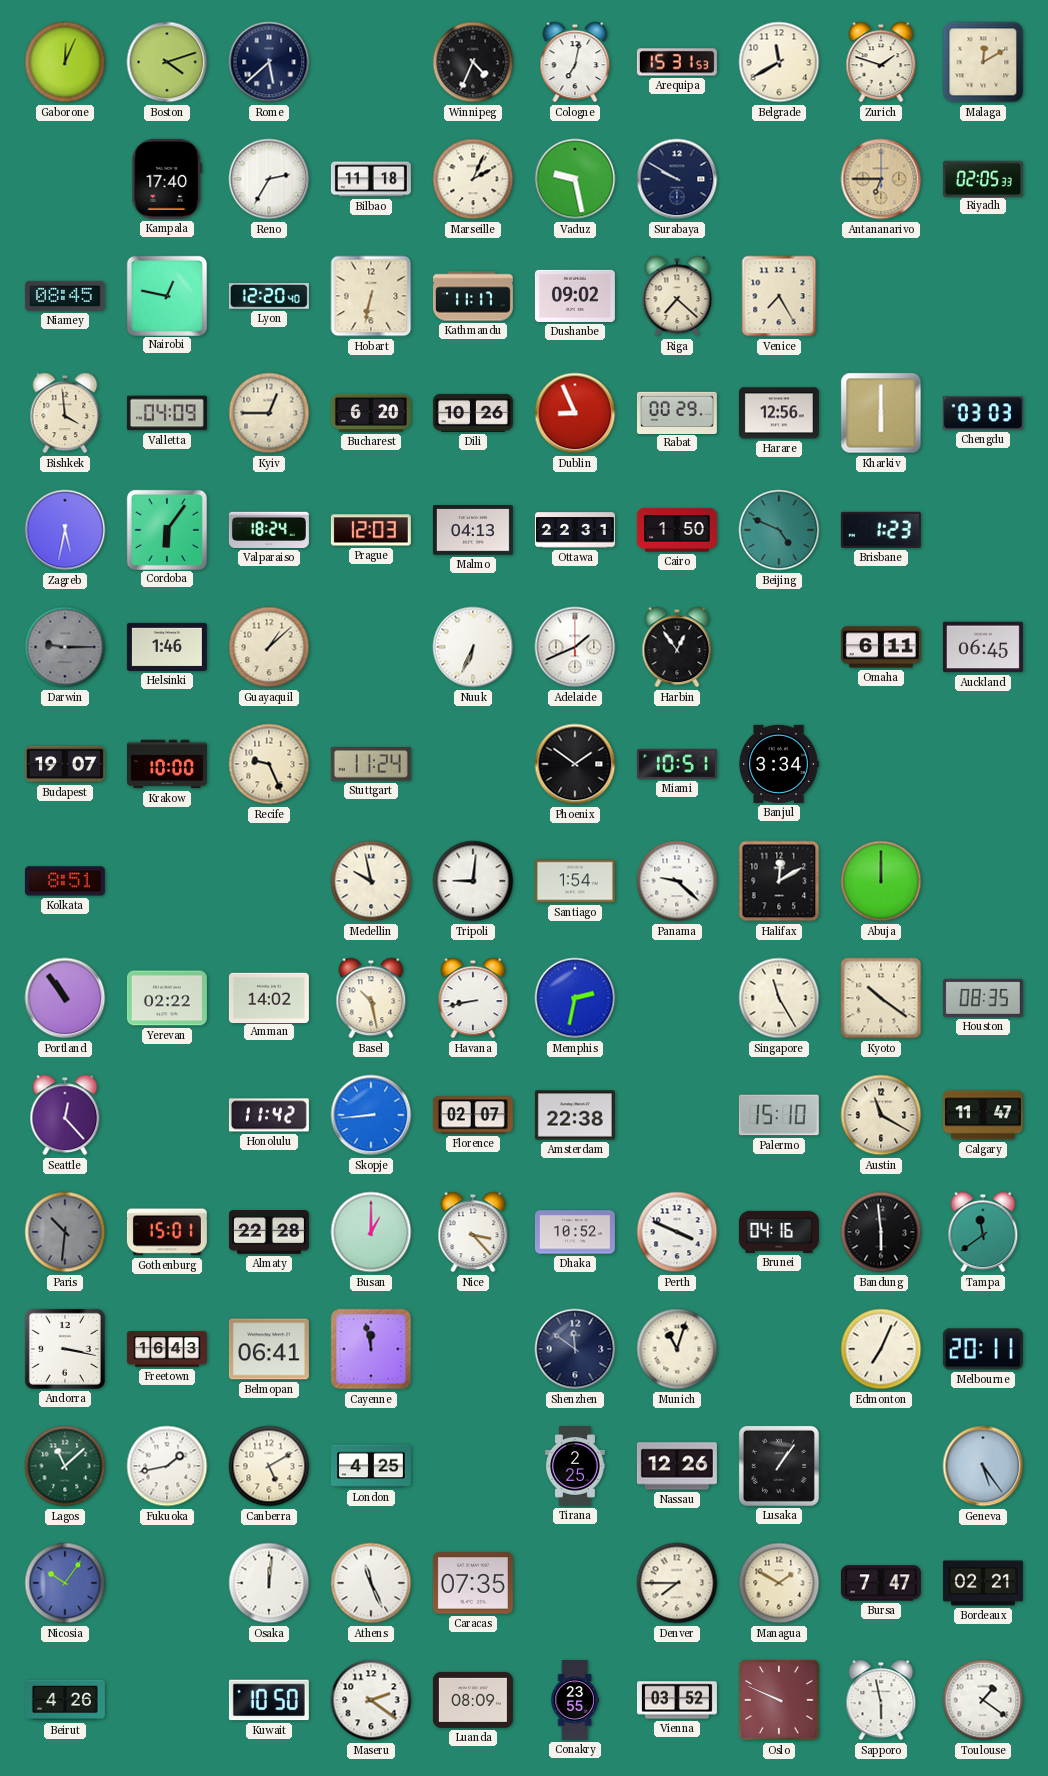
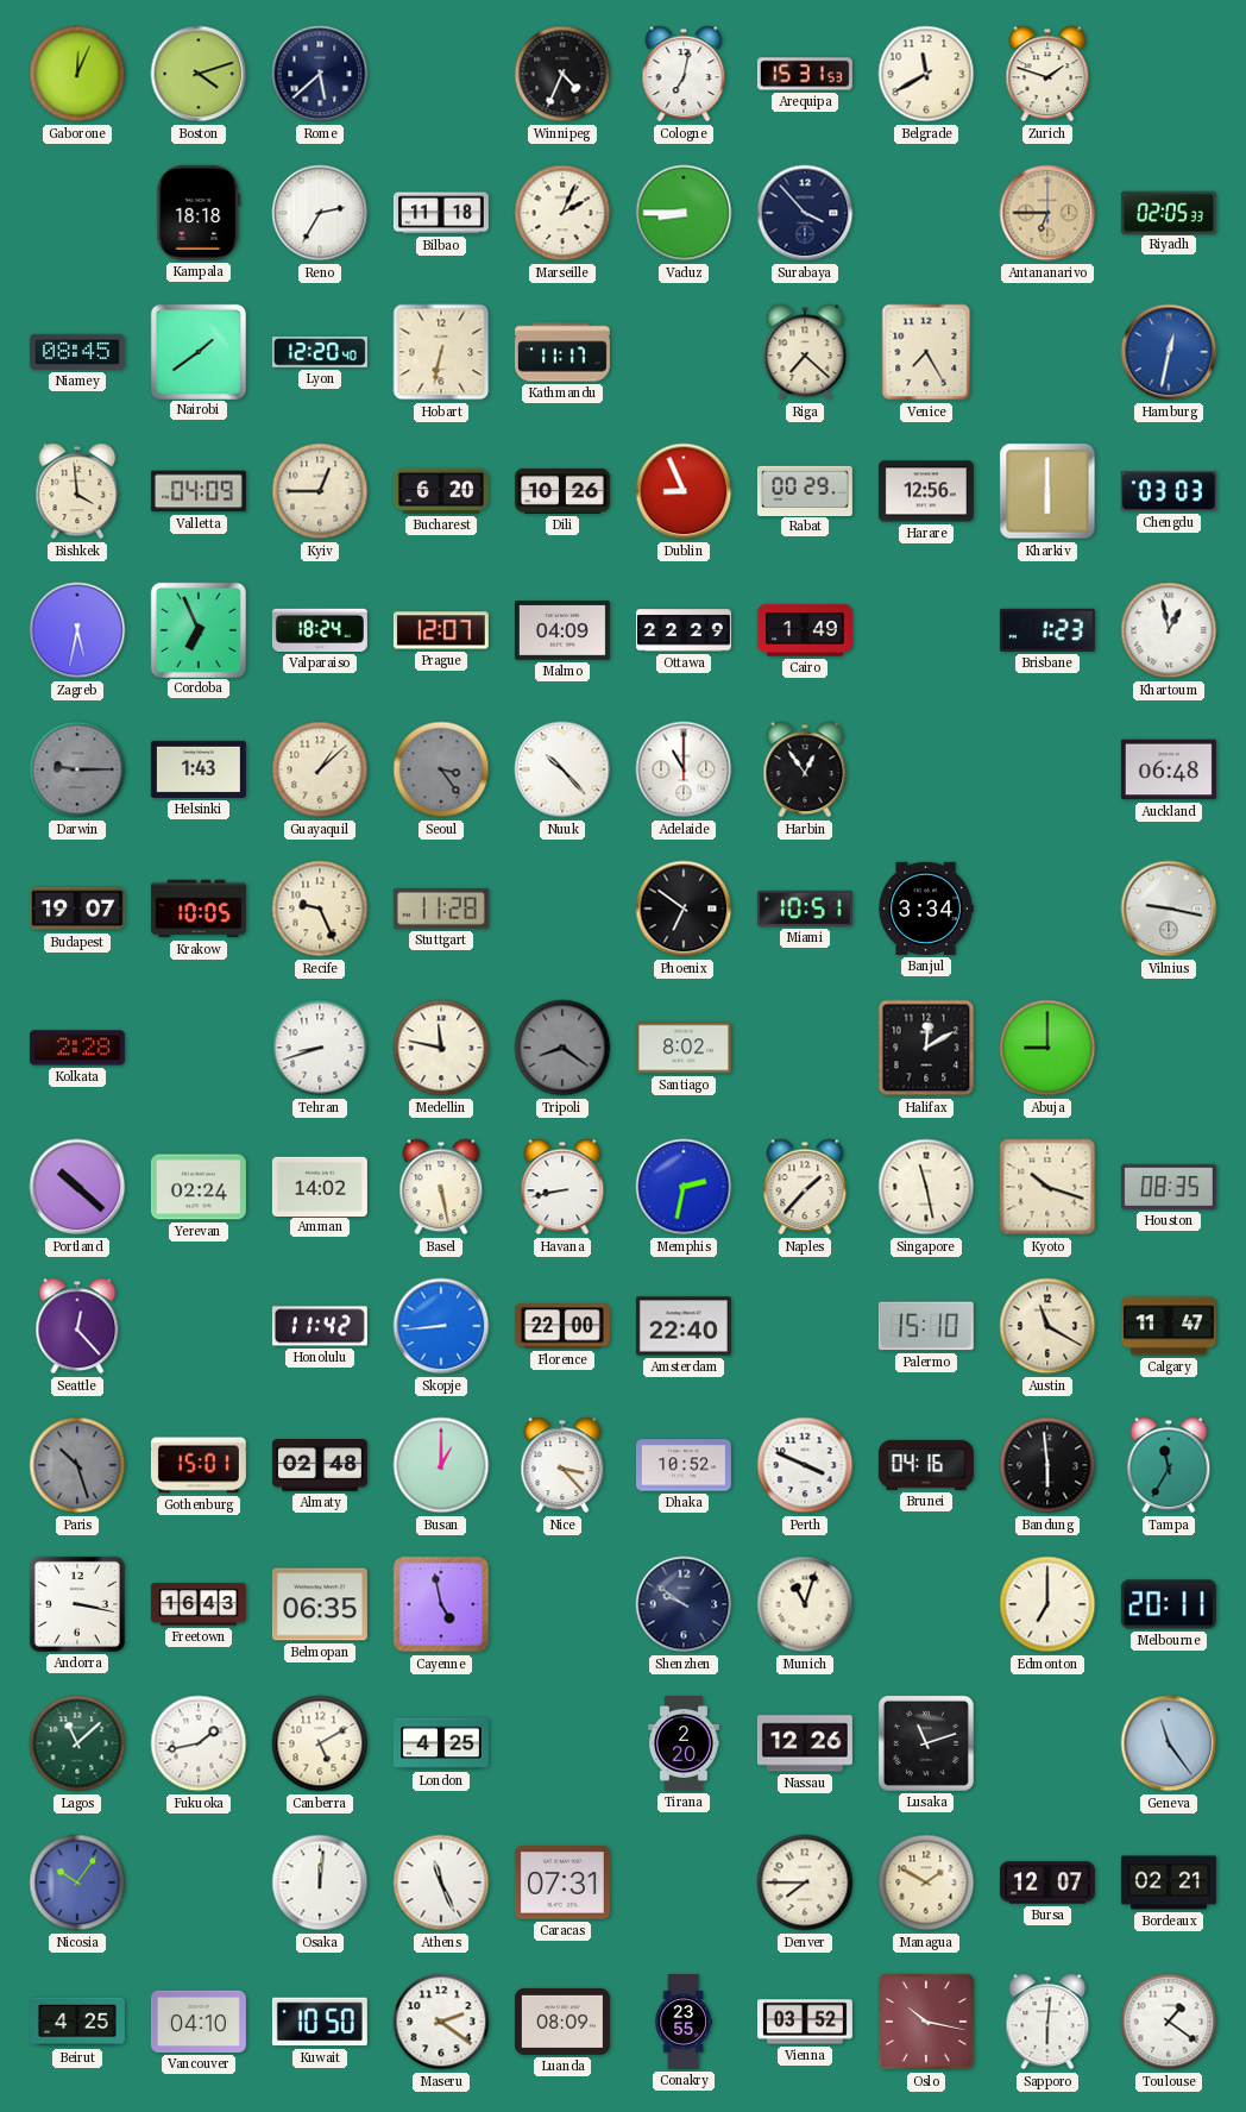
Malaga: 12:10 -> none (983, 62)
Kampala: 17:40 -> 18:18 (199, 213)
Vaduz: 9:28 -> 8:45 (684, 213)
Surabaya: 9:50 -> 3:53 (805, 213)
Nairobi: 12:47 -> 1:39 (197, 351)
Dushanbe: 09:02 -> none (575, 296)
Hamburg: none -> 12:32 (1169, 352)
Cordoba: 6:06 -> 6:56 (197, 629)
Prague: 12:03 -> 12:07 (441, 630)
Malmo: 04:13 -> 04:09 (562, 630)
Ottawa: 22:31 -> 22:29 (684, 630)
Cairo: 1:50 -> 1:49 (805, 630)
Beijing: 4:49 -> none (779, 530)
Khartoum: none -> 12:58 (1169, 630)
Helsinki: 1:46 -> 1:43 (199, 769)
Seoul: none -> 3:24 (441, 769)
Nuuk: 6:34 -> 10:23 (562, 769)
Adelaide: 1:41 -> 11:00 (684, 769)
Omaha: 6:11 -> none (881, 647)
Auckland: 06:45 -> 06:48 (1169, 769)
Krakow: 10:00 -> 10:05 (199, 909)
Stuttgart: 11:24 -> 11:28 (441, 909)
Phoenix: 1:51 -> 6:51 (684, 909)
Vilnius: none -> 9:17 (1169, 909)
Kolkata: 8:51 -> 2:28 (77, 1048)
Tehran: none -> 8:42 (320, 1048)
Medellin: 9:58 -> 11:47 (441, 1048)
Tripoli: 9:01 -> 8:21 (562, 1048)
Tripoli dial: white -> grey (562, 1048)
Santiago: 1:54 -> 8:02 (684, 1048)
Panama: 9:22 -> none (677, 881)
Abuja: 12:00 -> 9:00 (1047, 1048)
Portland: 10:54 -> 10:22 (77, 1187)
Yerevan: 02:22 -> 02:24 (199, 1187)
Basel: 10:28 -> 5:28 (441, 1187)
Naples: none -> 1:37 (805, 1187)
Singapore: 11:25 -> 11:28 (926, 1187)
Kyoto: 10:21 -> 10:18 (1047, 1187)
Florence: 02:07 -> 22:00 (562, 1326)
Amsterdam: 22:38 -> 22:40 (684, 1326)
Paris: 10:31 -> 10:27 (77, 1465)
Almaty: 22:28 -> 02:48 (320, 1465)
Tampa: 11:39 -> 11:35 (1169, 1465)
Belmopan: 06:41 -> 06:35 (320, 1604)
Cayenne: 11:58 -> 4:58 (441, 1604)
Shenzhen: 11:51 -> 9:51 (684, 1604)
Edmonton: 7:04 -> 7:00 (1047, 1604)
Tirana: 2:25 -> 2:20 (685, 1743)
Lusaka: 1:06 -> 11:12 (926, 1743)
Geneva: 5:24 -> 11:24 (1169, 1743)
Caracas: 07:35 -> 07:31 (562, 1882)
Bursa: 7:47 -> 12:07 (1047, 1882)
Beirut: 4:26 -> 4:25 (77, 2022)
Vancouver: none -> 04:10 (199, 2022)
Oslo: 9:49 -> 10:17 (926, 2022)
Sapporo: 5:58 -> 6:01 (1047, 2022)
